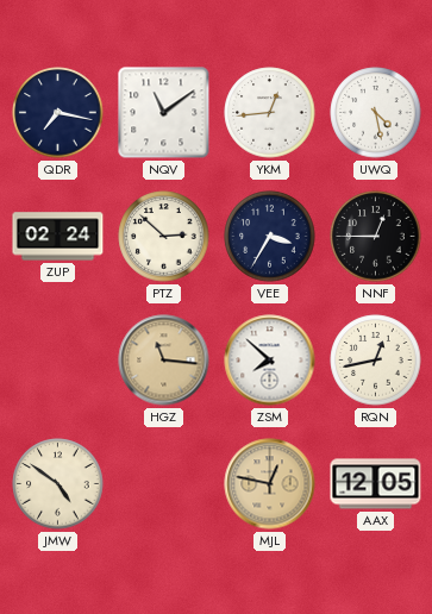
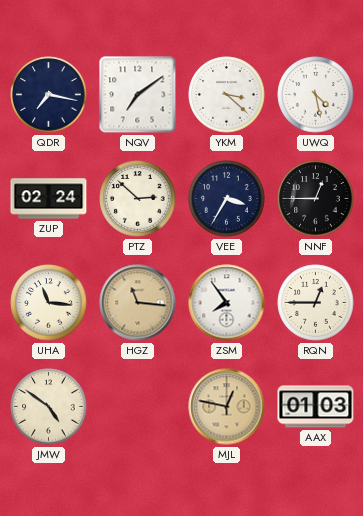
NQV: 11:09 -> 7:09 (138, 95)
YKM: 12:44 -> 3:22 (227, 95)
UHA: none -> 11:16 (49, 303)
ZSM: 7:52 -> 7:54 (227, 303)
RQN: 12:43 -> 12:45 (316, 303)
AAX: 12:05 -> 01:03 (316, 407)
